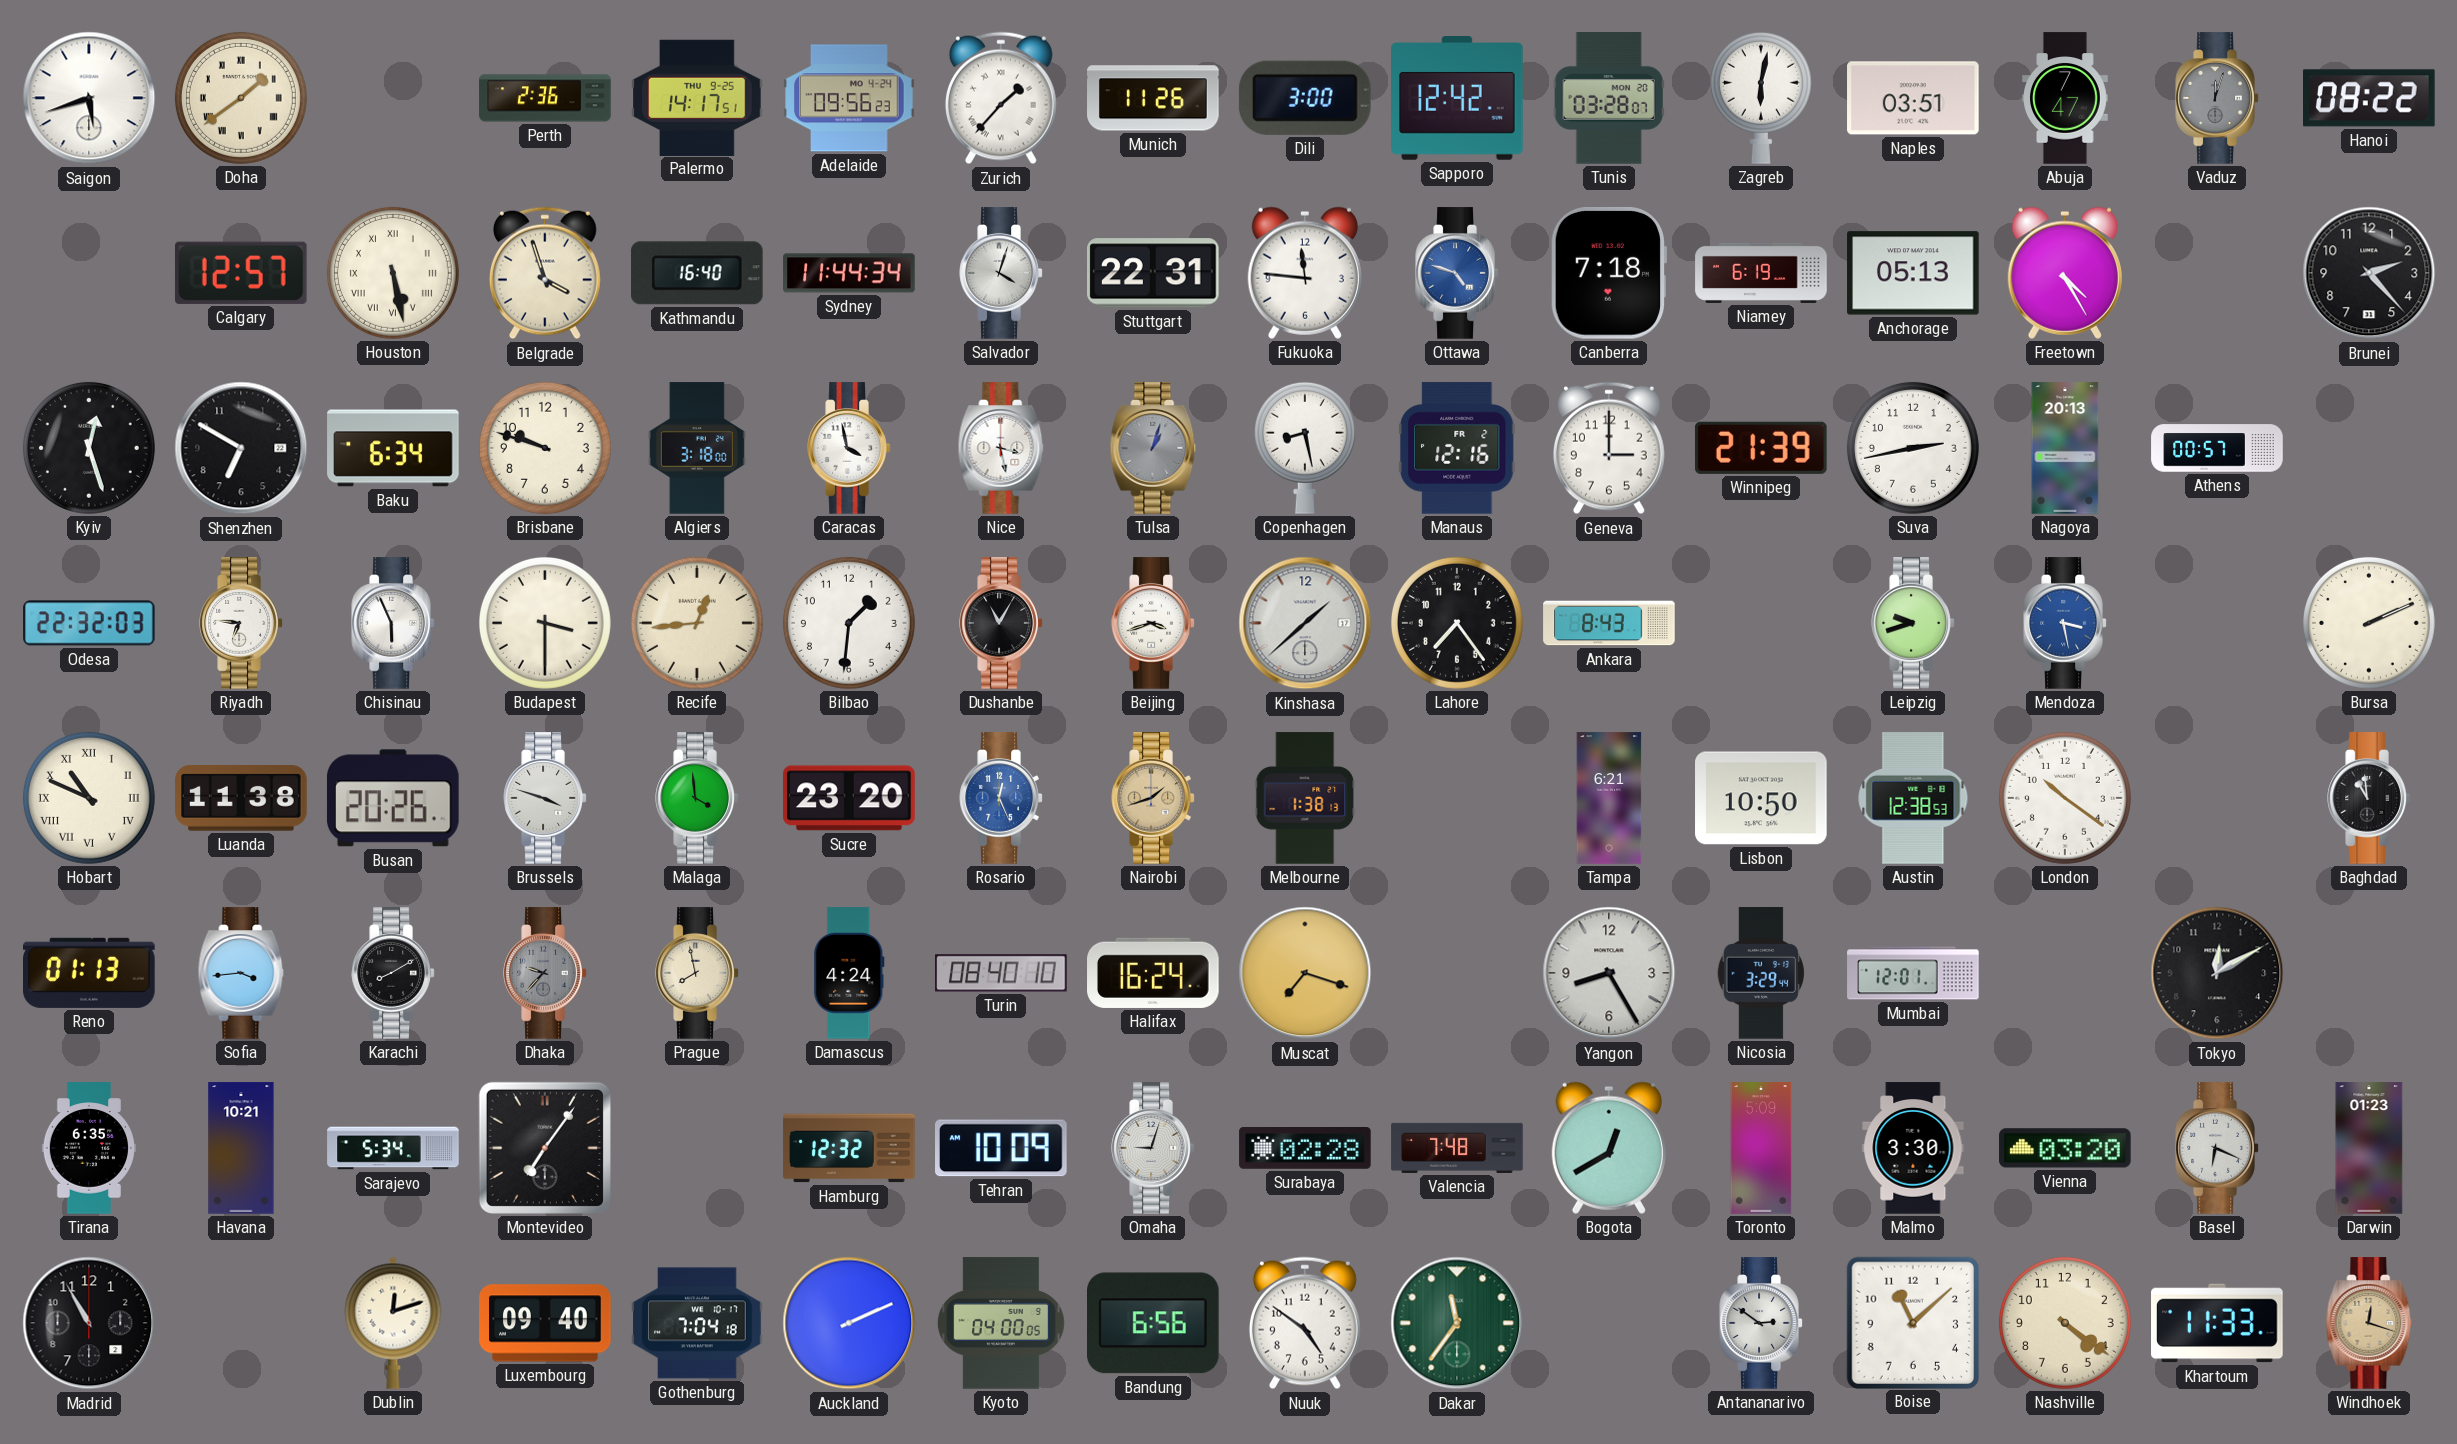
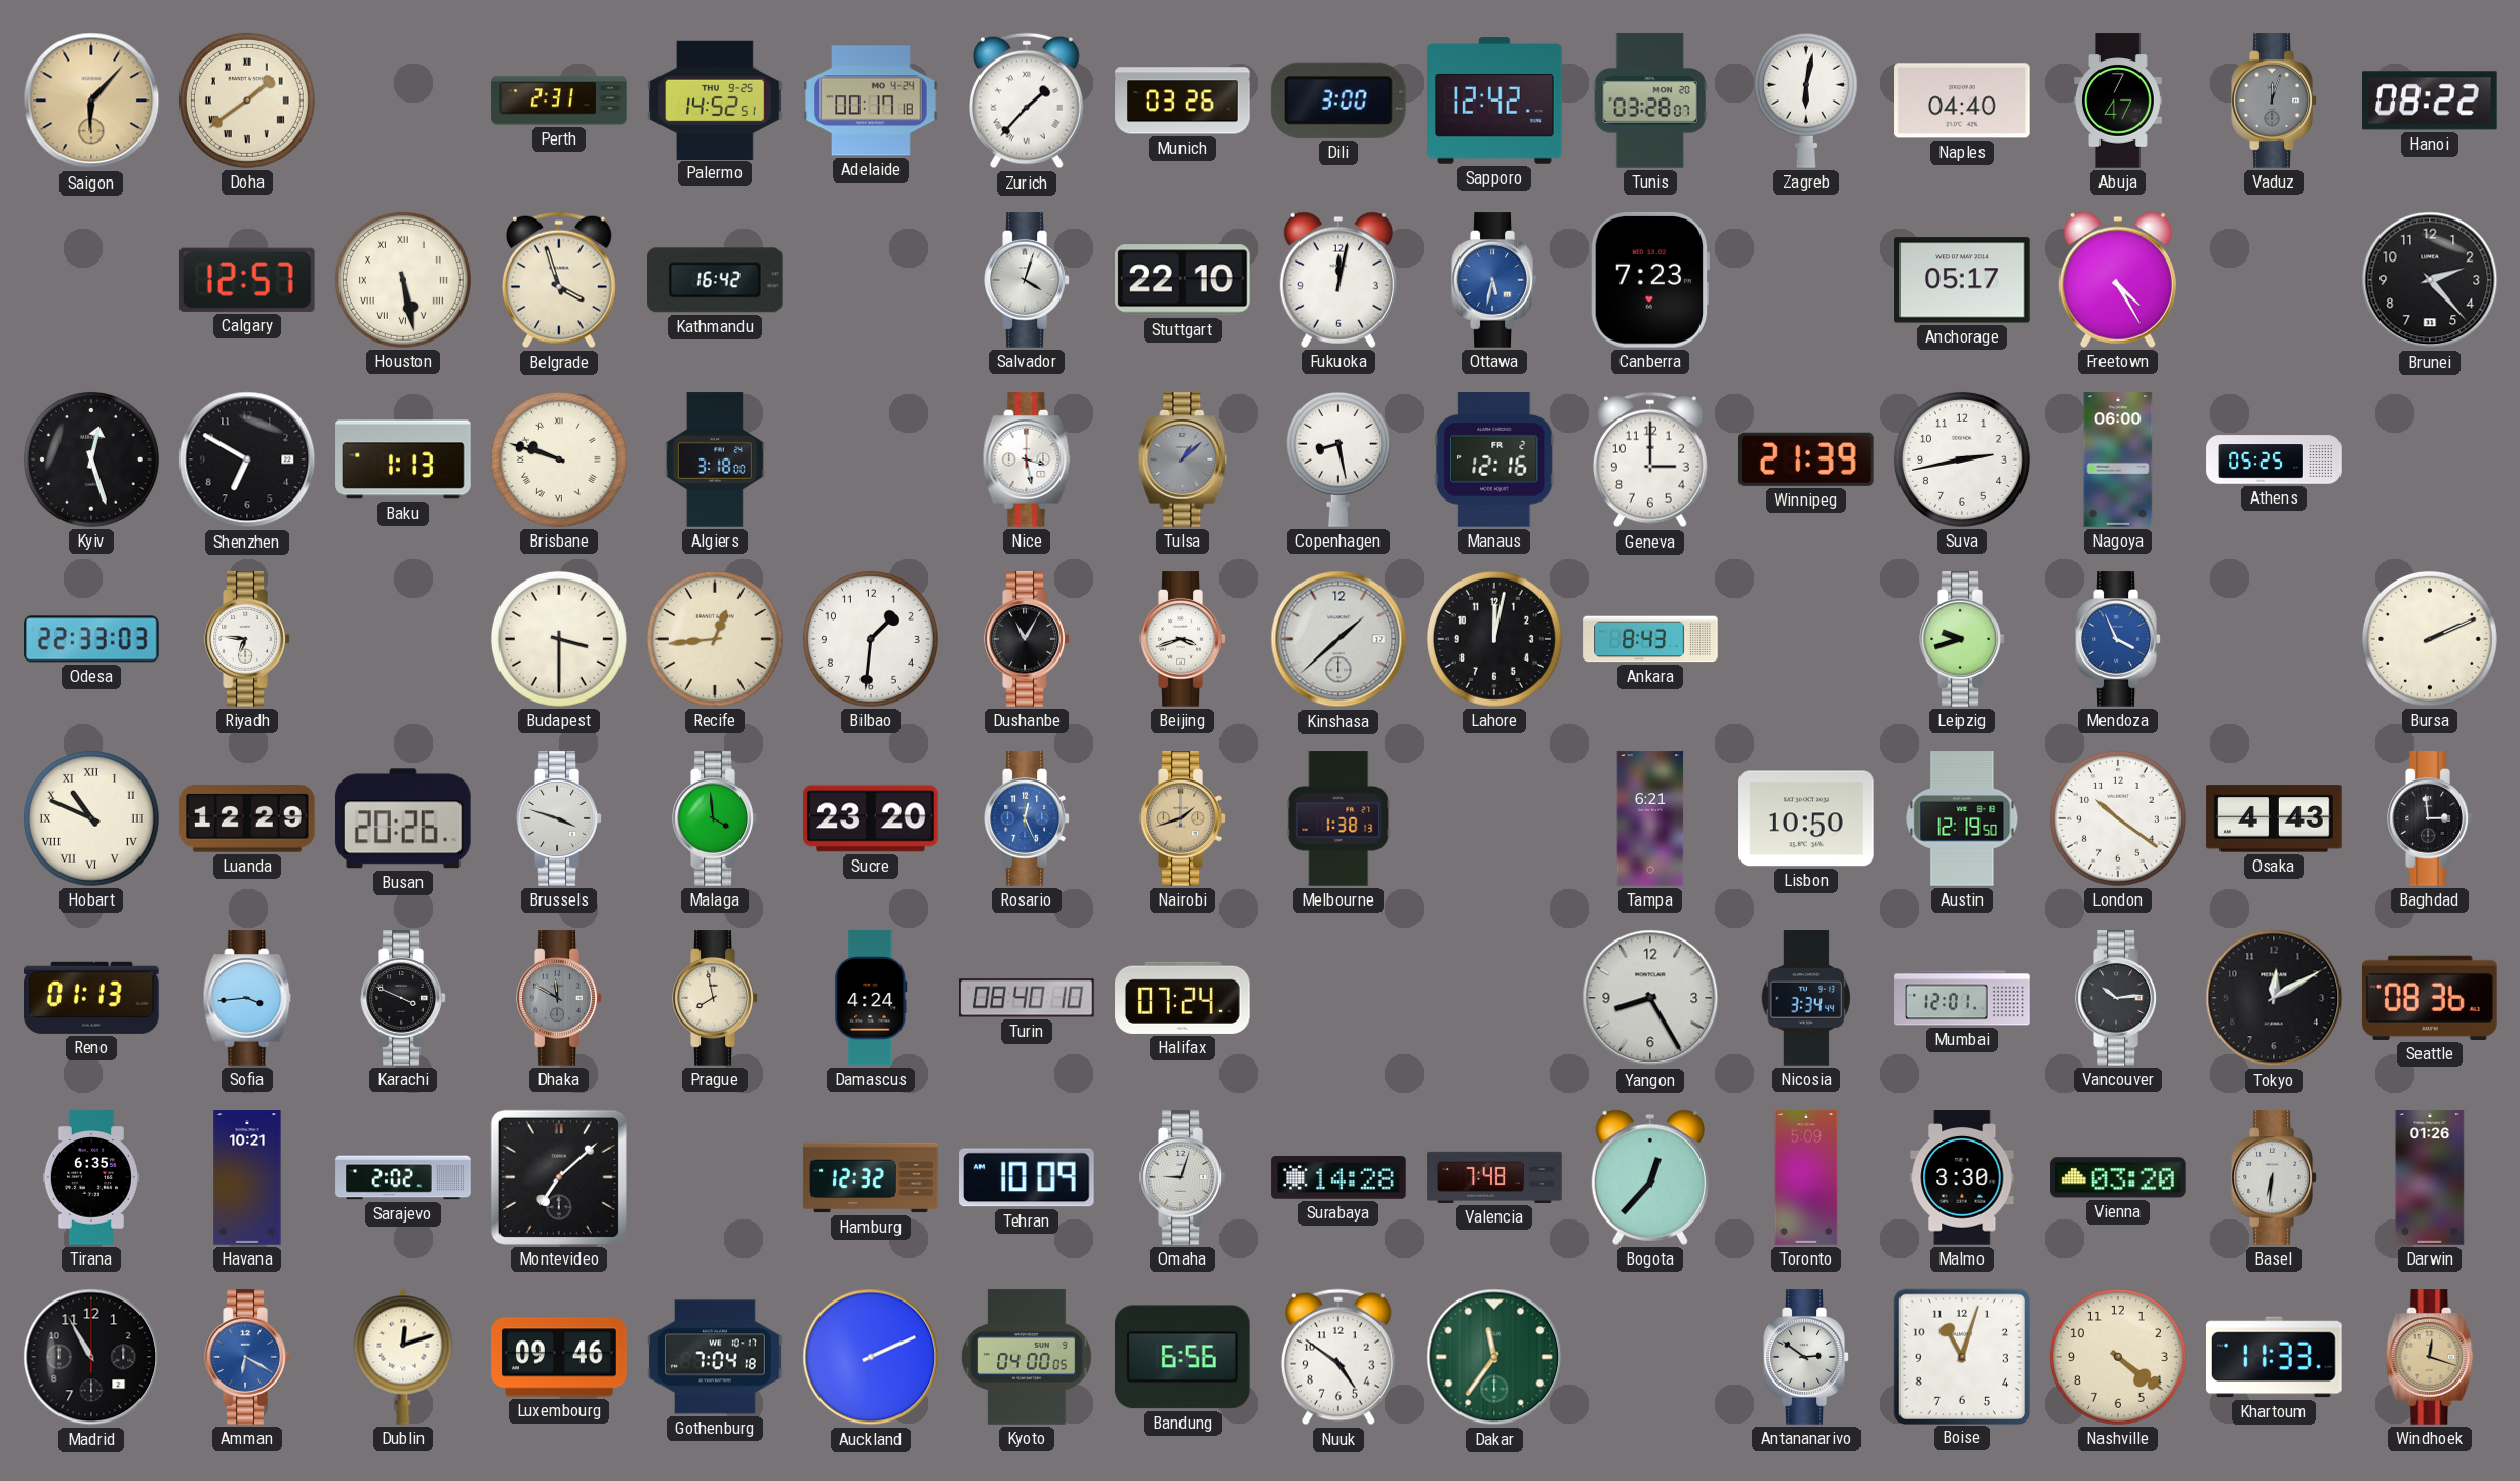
Saigon: 5:42 -> 6:07 (91, 101)
Saigon dial: white -> champagne (91, 101)
Perth: 2:36 -> 2:31 (559, 101)
Palermo: 14:17 -> 14:52 (715, 99)
Adelaide: 09:56 -> 00:17 (871, 101)
Munich: 11:26 -> 03:26 (1183, 101)
Naples: 03:51 -> 04:40 (1962, 101)
Kathmandu: 16:40 -> 16:42 (716, 280)
Sydney: 11:44 -> none (849, 273)
Stuttgart: 22:31 -> 22:10 (1184, 280)
Fukuoka: 11:46 -> 12:02 (1338, 280)
Ottawa: 4:48 -> 5:32 (1494, 280)
Canberra: 7:18 -> 7:23 (1649, 281)
Niamey: 6:19 -> none (1761, 273)
Anchorage: 05:13 -> 05:17 (1962, 280)
Baku: 6:34 -> 1:13 (403, 459)
Brisbane numerals: Arabic -> Roman (559, 459)
Caracas: 3:58 -> none (849, 448)
Tulsa: 1:03 -> 1:08 (1183, 459)
Nagoya: 20:13 -> 06:00 (2118, 459)
Athens: 00:57 -> 05:25 (2274, 459)
Odesa: 22:32 -> 22:33 (91, 639)
Chisinau: 5:56 -> none (393, 623)
Lahore: 7:24 -> 12:02 (1494, 639)
Mendoza: 3:28 -> 3:56 (2118, 639)
Luanda: 11:38 -> 12:29 (247, 818)
Austin: 12:38 -> 12:19 (1962, 818)
Osaka: none -> 4:43 (2274, 818)
Baghdad: 10:59 -> 2:59 (2430, 818)
Karachi: 8:10 -> 3:49 (403, 998)
Dhaka: 9:37 -> 11:50 (559, 998)
Halifax: 16:24 -> 07:24 (1183, 998)
Muscat: 7:18 -> none (1305, 973)
Nicosia: 3:29 -> 3:34 (1805, 998)
Vancouver: none -> 10:14 (2118, 998)
Seattle: none -> 08:36 (2431, 998)
Sarajevo: 5:34 -> 2:02 (403, 1177)
Montevideo: 7:06 -> 7:08 (559, 1177)
Surabaya: 02:28 -> 14:28 (1338, 1178)
Bogota: 12:40 -> 12:37 (1650, 1177)
Basel: 6:19 -> 6:31 (2274, 1177)
Darwin: 01:23 -> 01:26 (2430, 1177)
Amman: none -> 6:20 (247, 1357)
Luxembourg: 09:40 -> 09:46 (559, 1357)
Boise: 11:08 -> 11:03 (1961, 1356)
